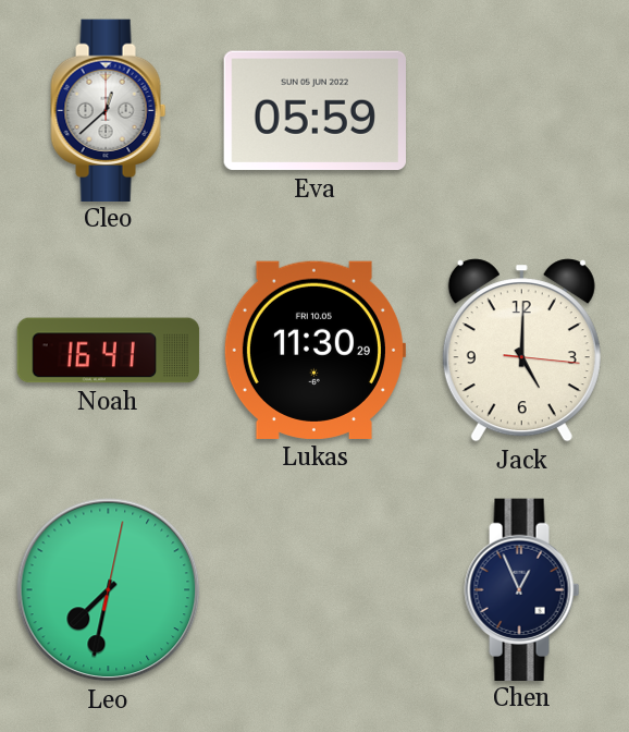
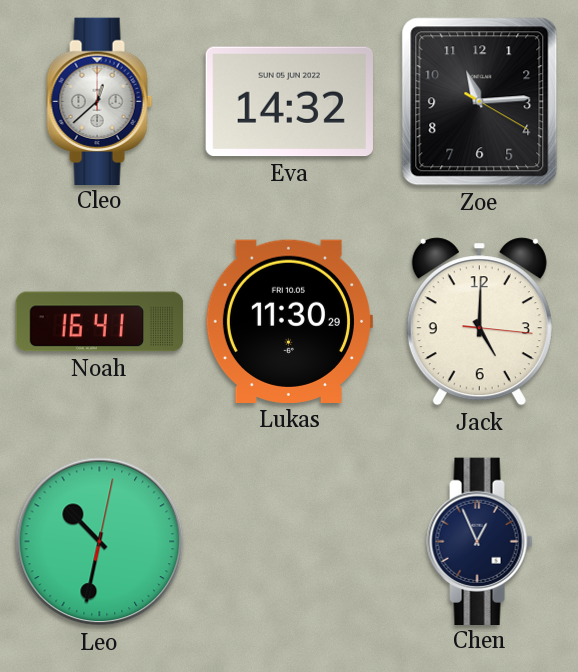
Eva: 05:59 -> 14:32 (289, 102)
Zoe: none -> 11:14 (480, 102)
Leo: 7:32 -> 10:32 (100, 542)
